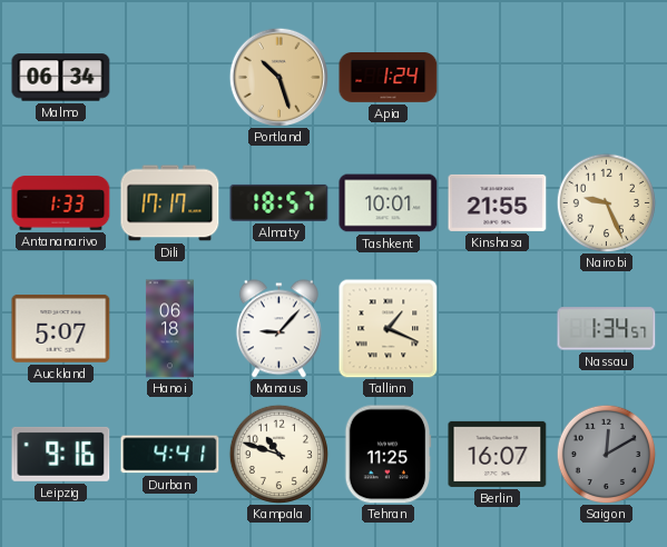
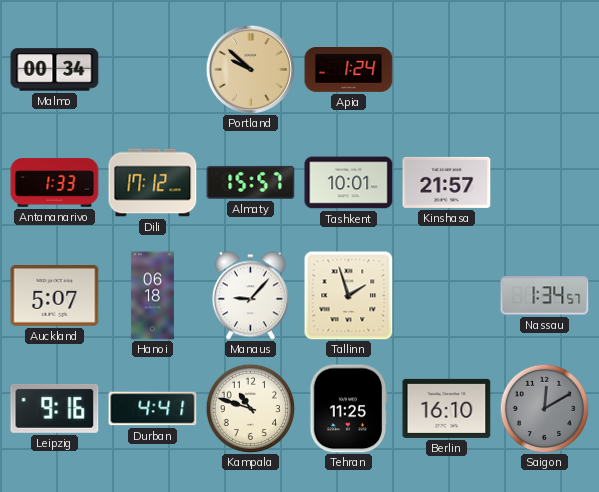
Malmo: 06:34 -> 00:34 (55, 70)
Portland: 10:27 -> 9:52 (250, 69)
Dili: 17:17 -> 17:12 (153, 183)
Almaty: 18:57 -> 15:57 (251, 182)
Kinshasa: 21:55 -> 21:57 (447, 182)
Nairobi: 9:26 -> none (606, 202)
Tallinn: 1:19 -> 1:57 (348, 295)
Berlin: 16:07 -> 16:10 (447, 408)
